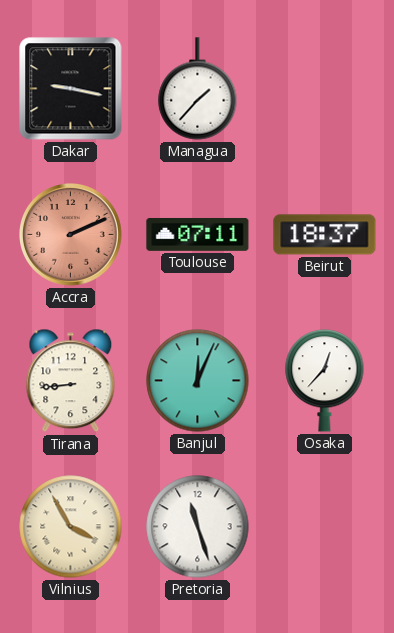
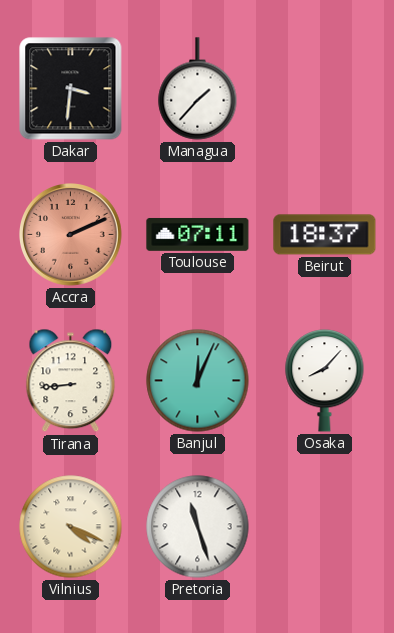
Dakar: 9:17 -> 3:31 (71, 89)
Osaka: 12:37 -> 8:07 (325, 381)
Vilnius: 3:55 -> 4:19 (71, 527)
